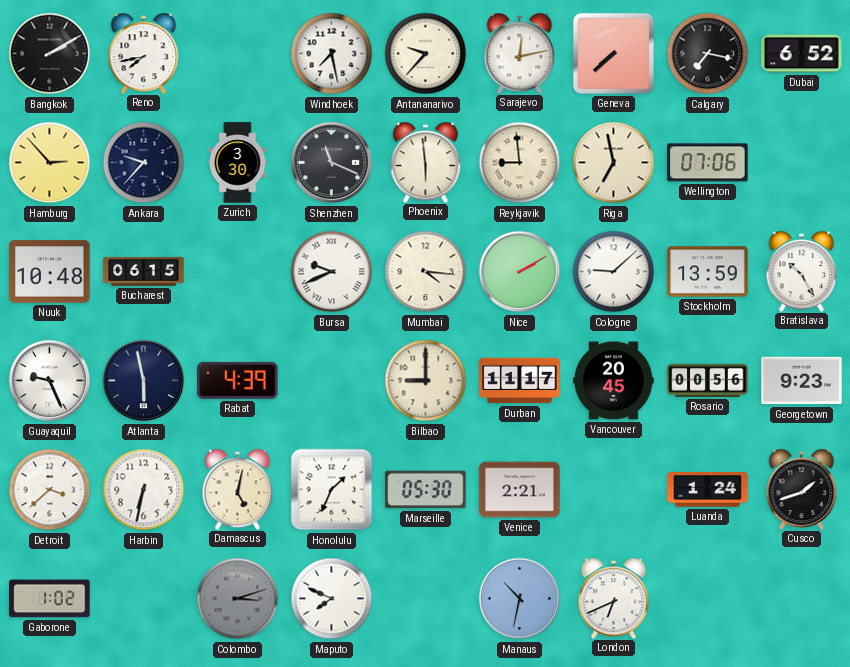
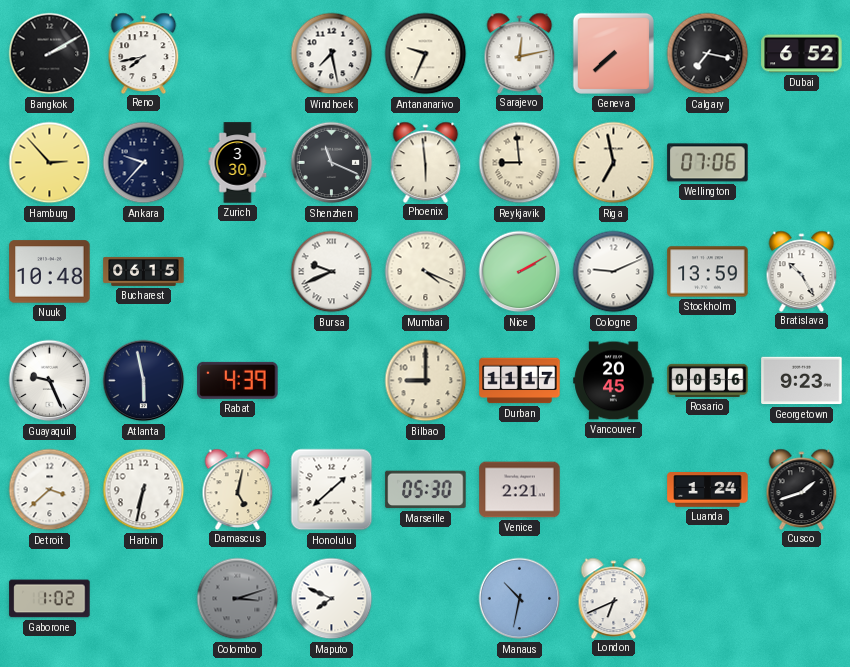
Antananarivo: 9:37 -> 9:34 (426, 54)
Mumbai: 4:16 -> 4:19 (426, 272)
Cologne: 9:08 -> 9:11 (614, 272)
Honolulu: 1:34 -> 1:38 (332, 490)
